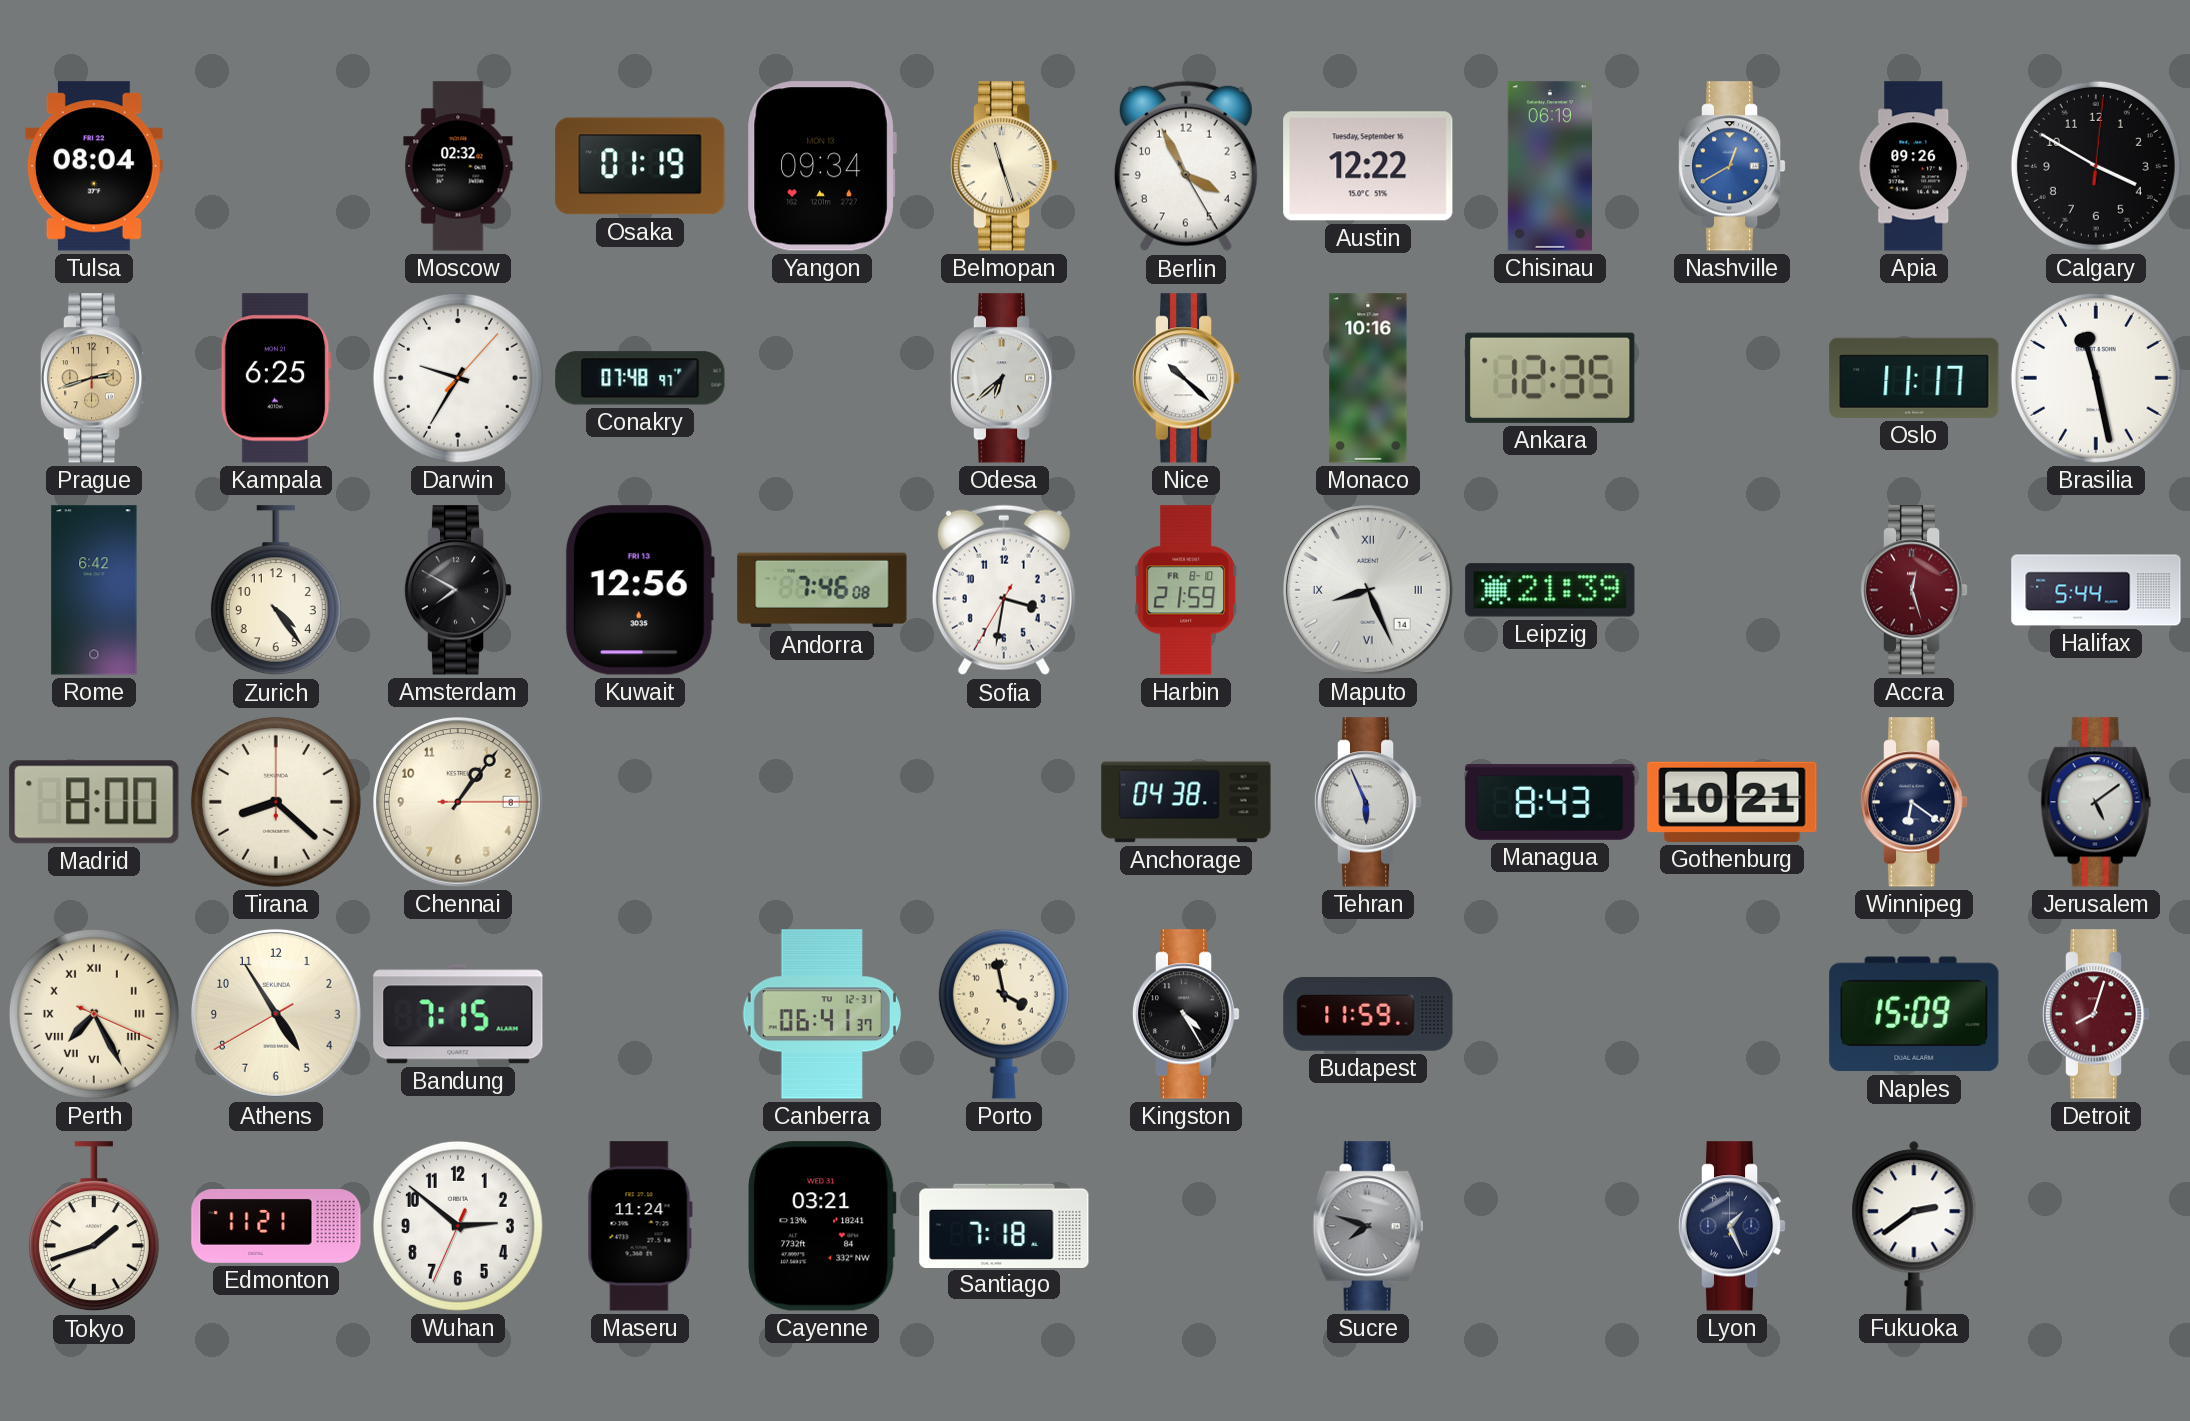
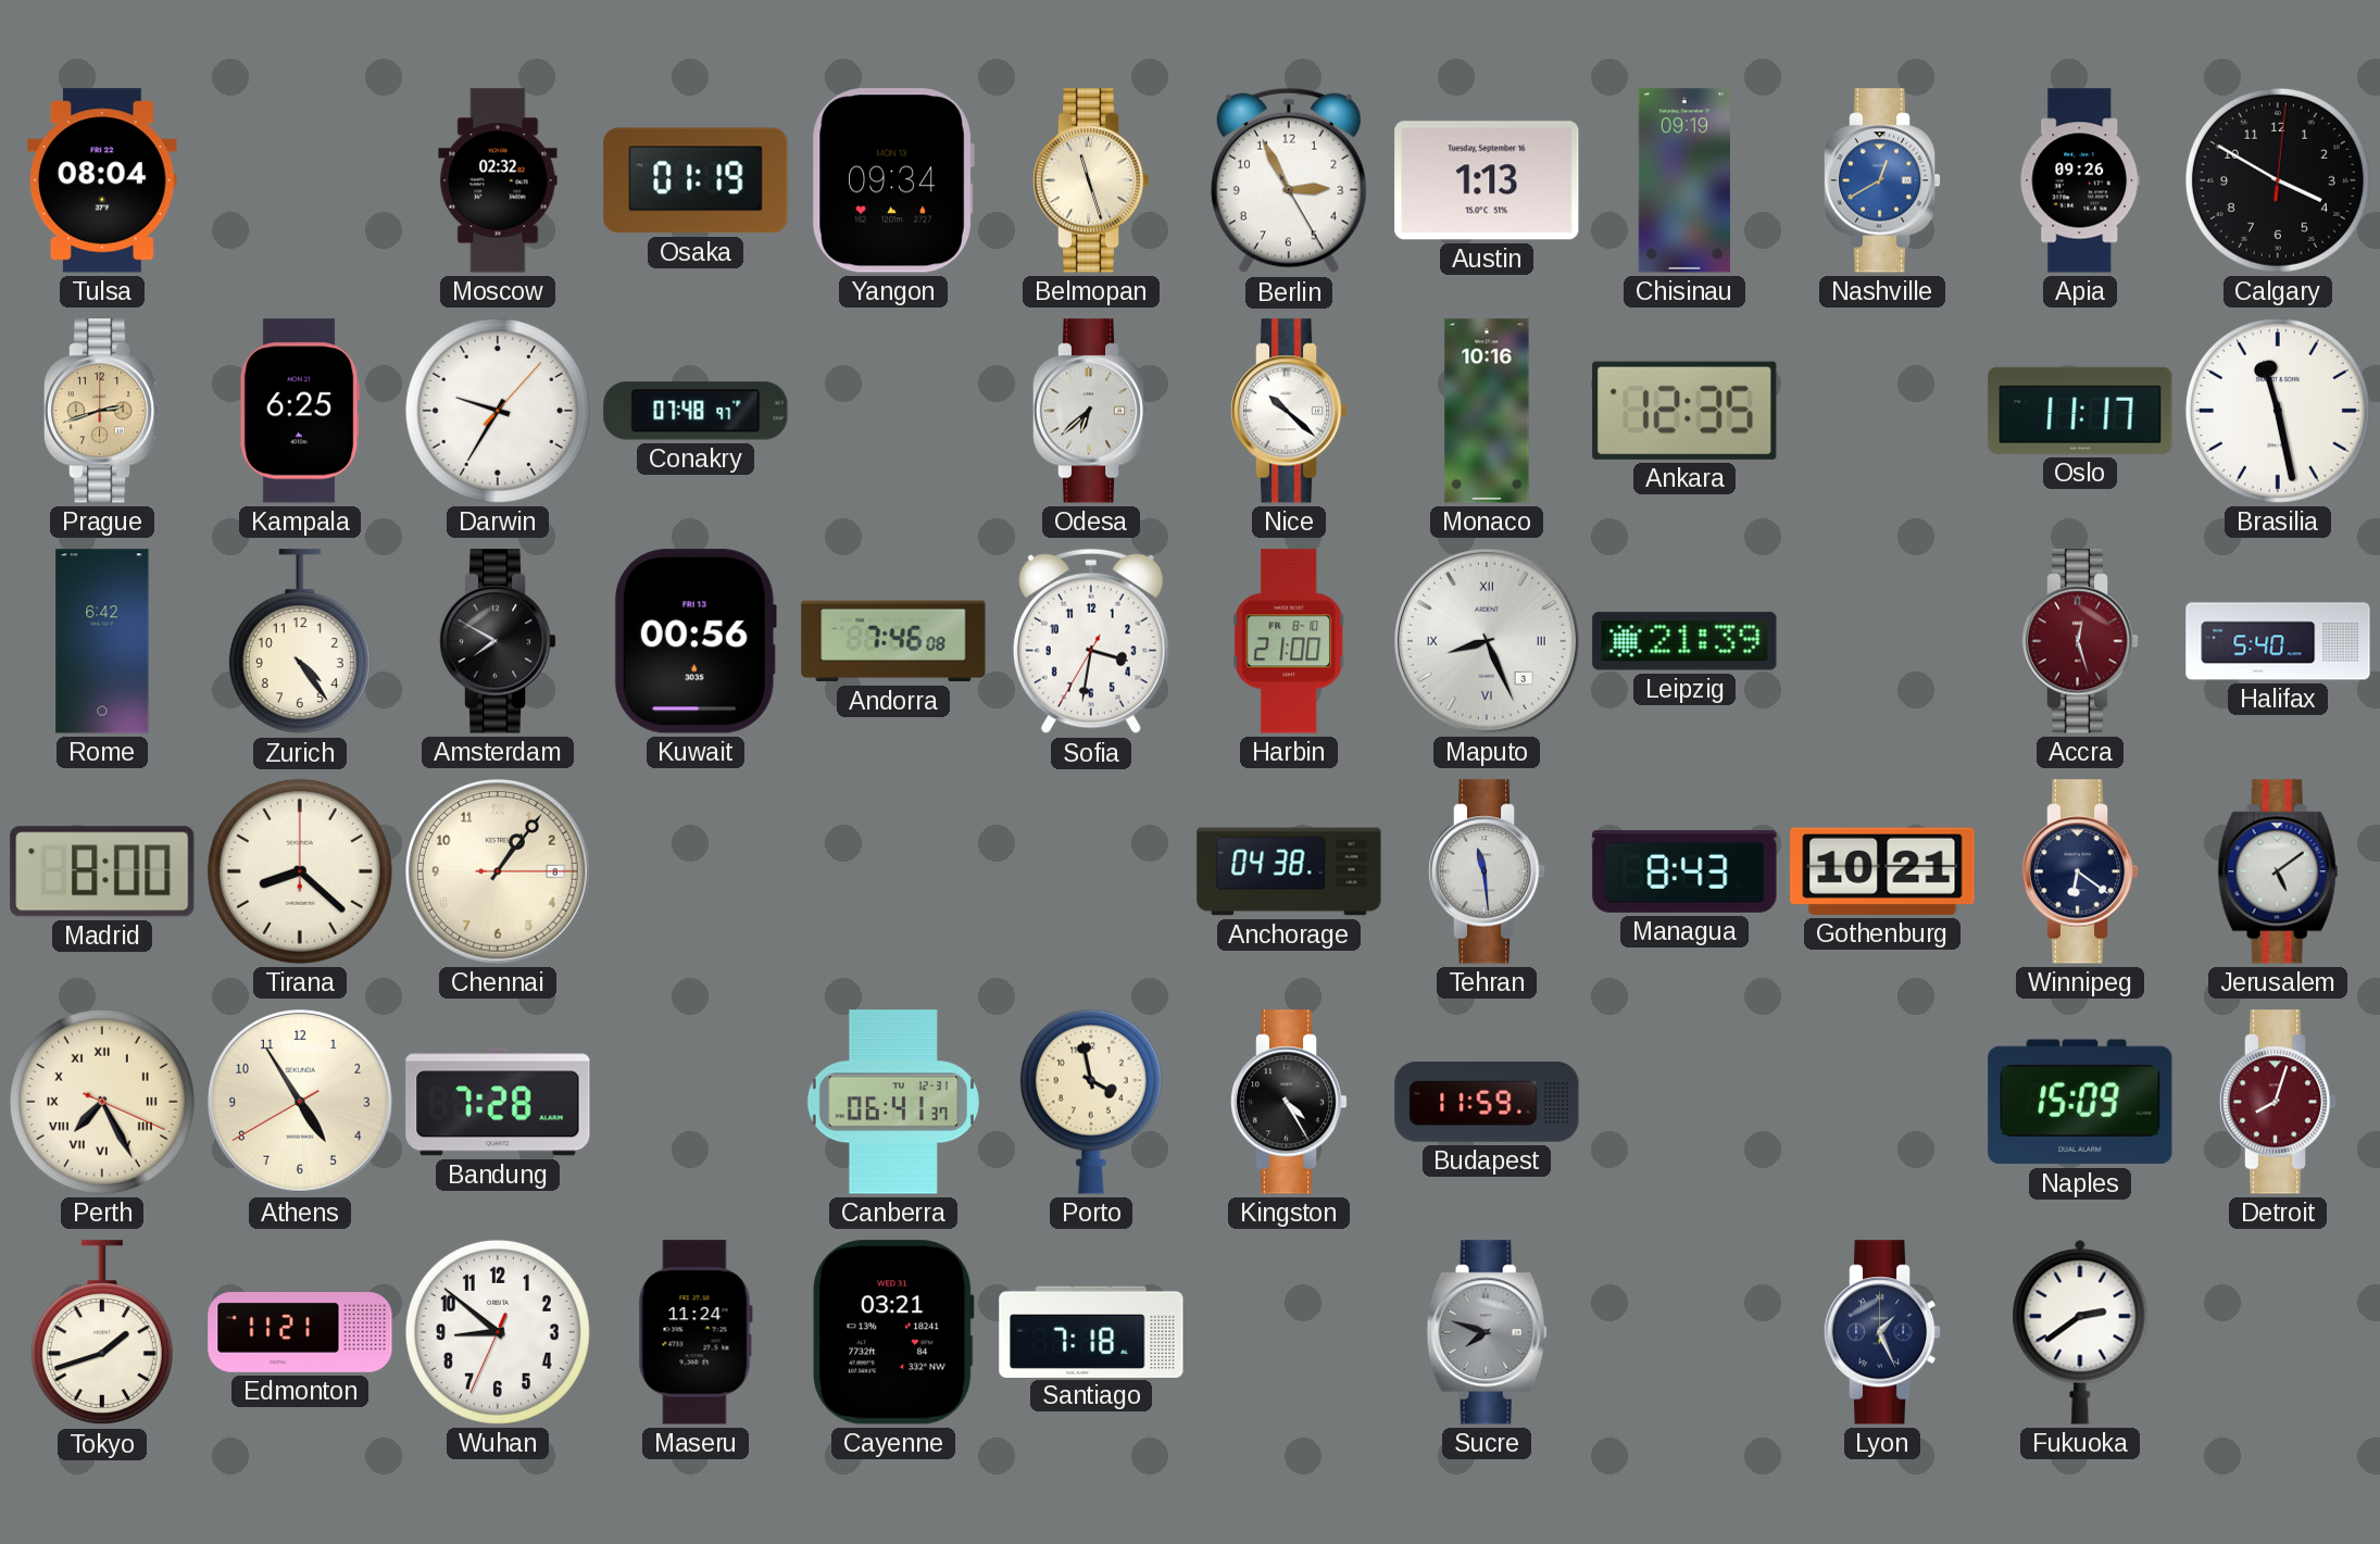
Berlin: 3:55 -> 2:55 (1289, 180)
Austin: 12:22 -> 1:13 (1487, 180)
Chisinau: 06:19 -> 09:19 (1684, 180)
Kuwait: 12:56 -> 00:56 (696, 641)
Harbin: 21:59 -> 21:00 (1290, 641)
Maputo date: 14 -> 3 (1488, 642)
Halifax: 5:44 -> 5:40 (2278, 641)
Tehran: 5:56 -> 11:29 (1487, 871)
Bandung: 7:15 -> 7:28 (498, 1102)
Wuhan: 2:51 -> 8:51 (498, 1332)
